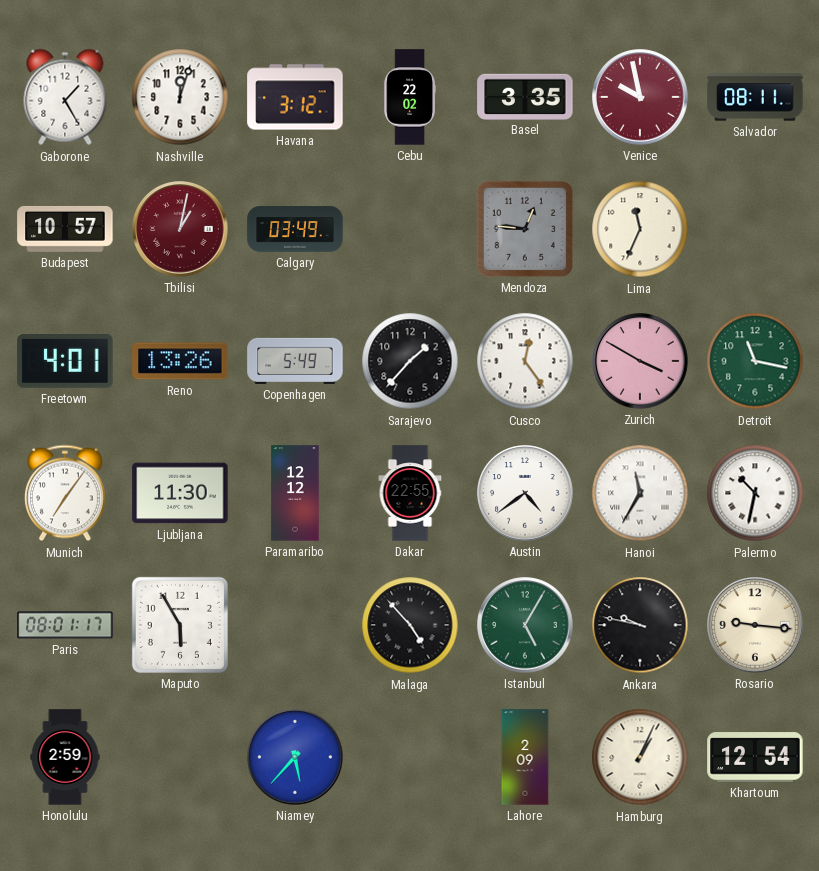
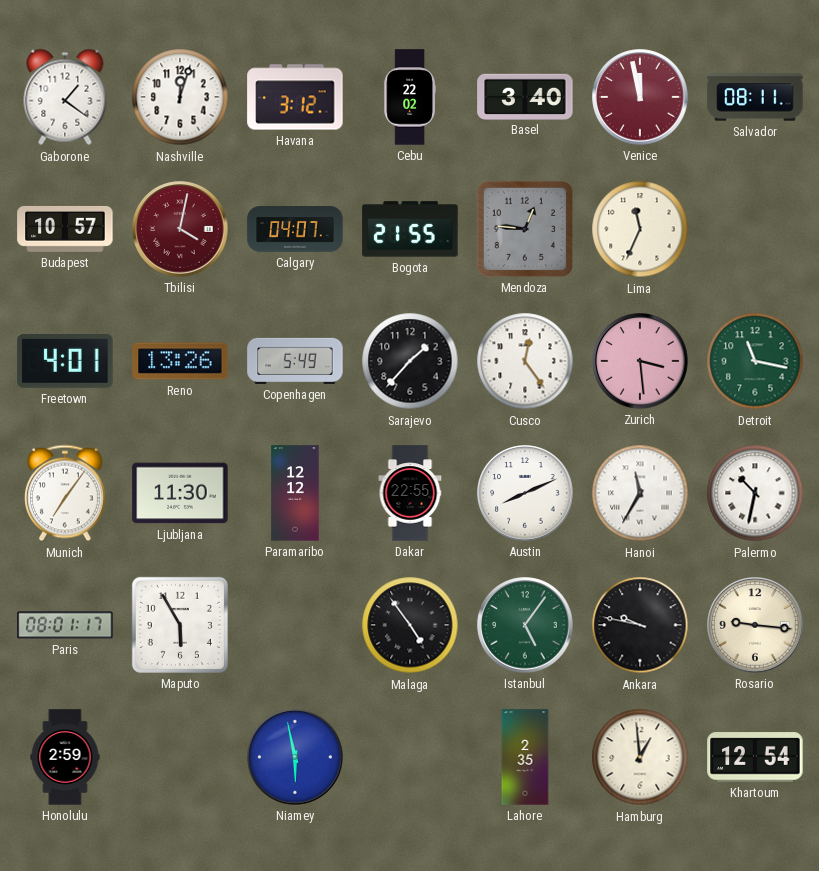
Gaborone: 1:25 -> 1:21 (65, 97)
Basel: 3:35 -> 3:40 (525, 96)
Venice: 9:58 -> 11:58 (640, 97)
Tbilisi: 1:02 -> 4:02 (180, 229)
Calgary: 03:49 -> 04:07 (295, 229)
Bogota: none -> 21:55 (410, 229)
Zurich: 3:50 -> 3:29 (640, 361)
Austin: 4:39 -> 8:11 (525, 493)
Malaga: 4:53 -> 4:54 (410, 625)
Istanbul: 5:05 -> 5:06 (525, 625)
Niamey: 5:37 -> 5:58 (295, 757)
Lahore: 2:09 -> 2:35 (525, 757)
Hamburg: 1:04 -> 12:59 (640, 757)
